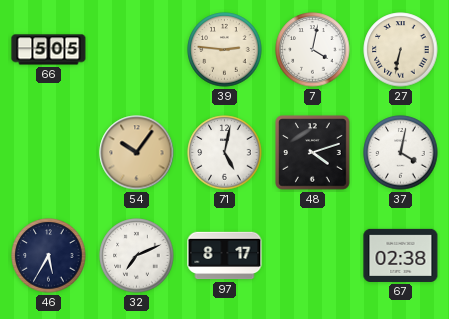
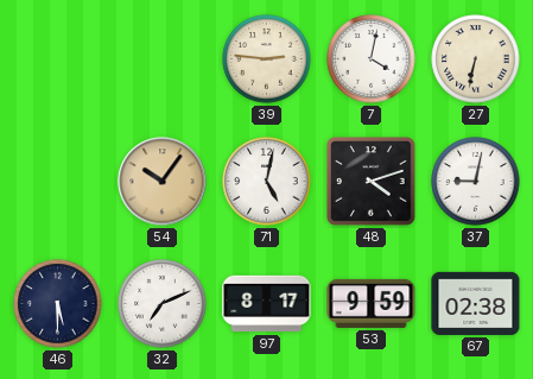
66: 5:05 -> none (49, 50)
37: 4:02 -> 9:02 (476, 182)
46: 5:35 -> 5:30 (58, 304)
53: none -> 9:59 (372, 303)
